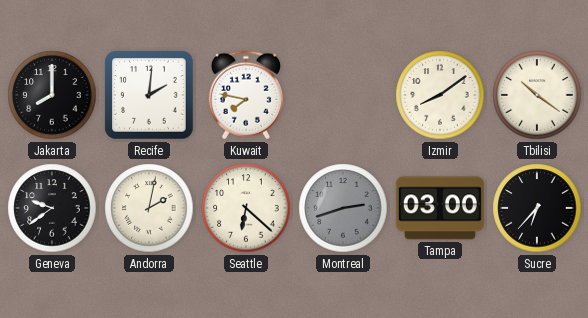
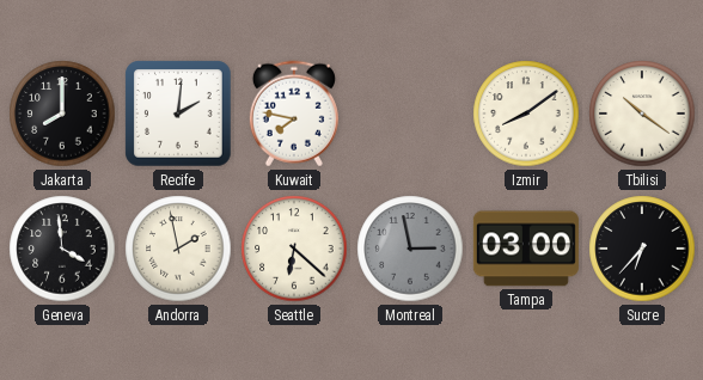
Geneva: 9:39 -> 3:59 (62, 249)
Andorra: 2:02 -> 1:58 (178, 249)
Montreal: 2:42 -> 2:58 (410, 249)
